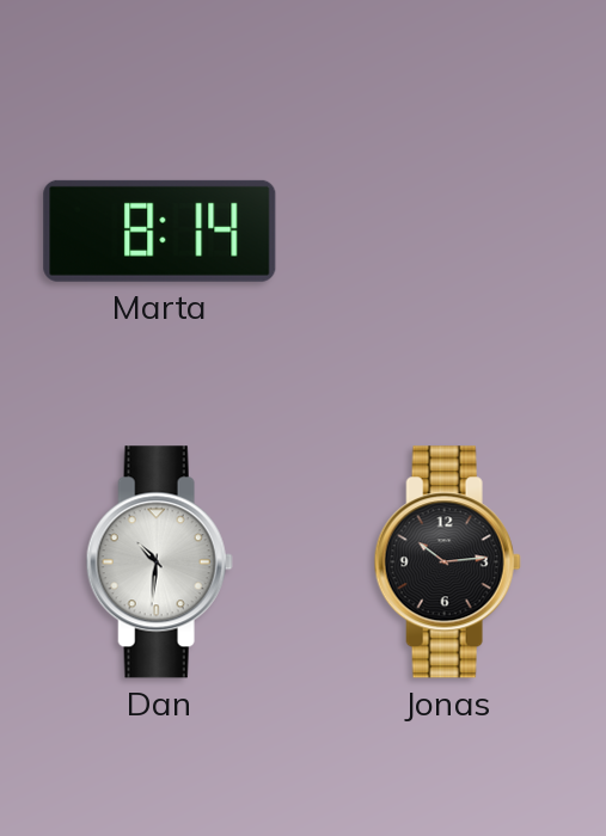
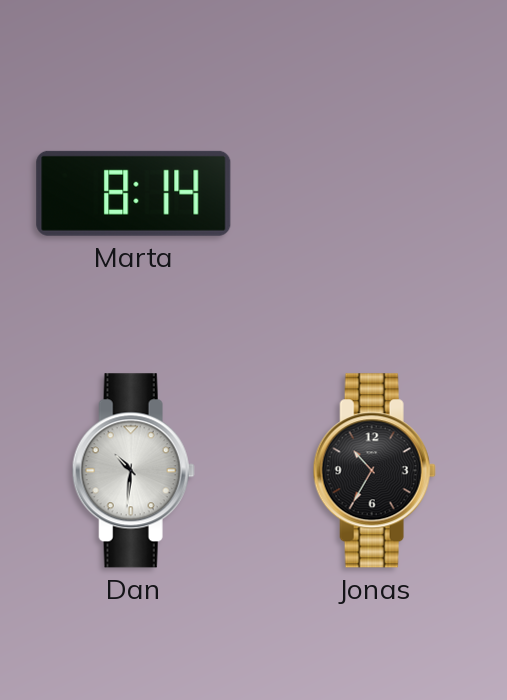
Jonas: 10:14 -> 10:35 (374, 471)
